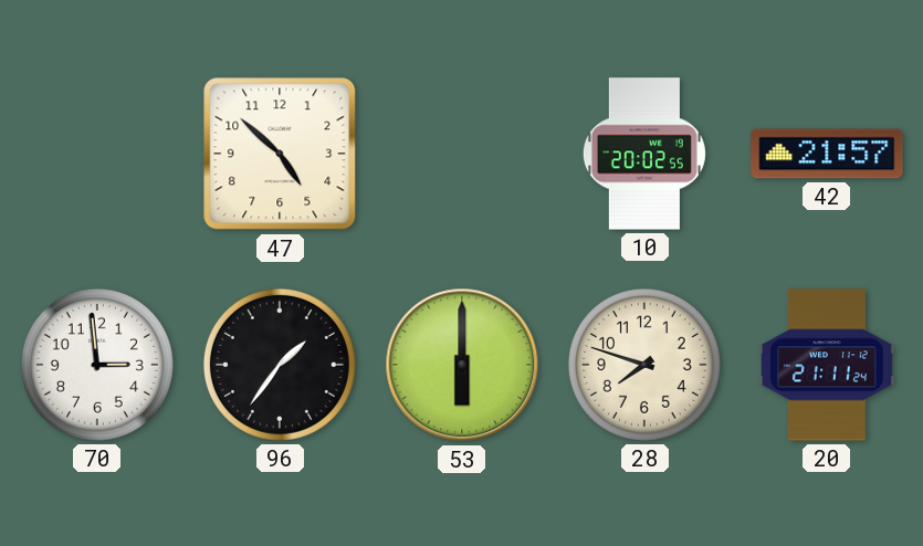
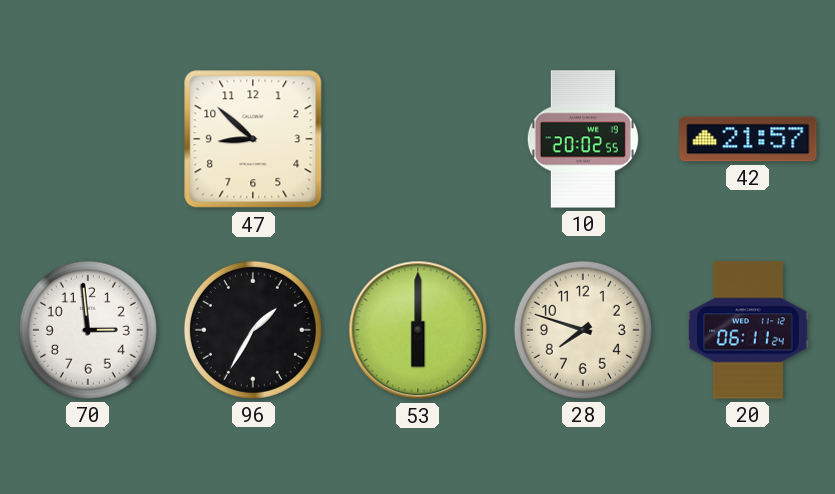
47: 4:52 -> 8:52 (253, 139)
96: 1:36 -> 1:35 (253, 330)
20: 21:11 -> 06:11 (748, 330)
